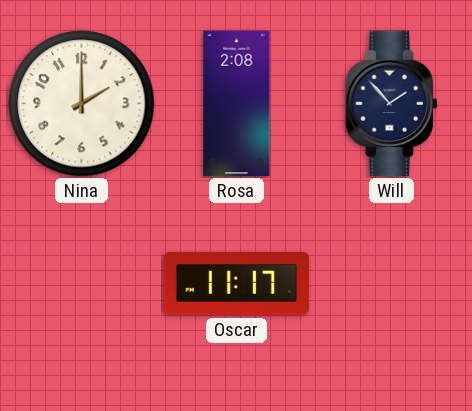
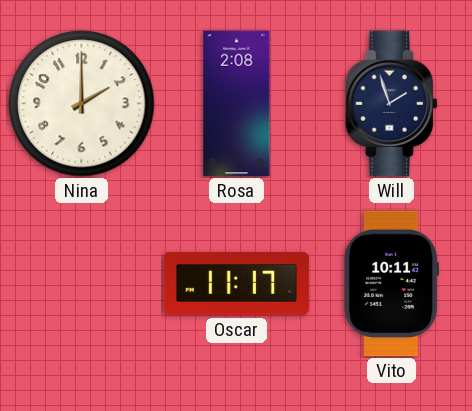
Will: 1:53 -> 1:57 (391, 104)
Vito: none -> 10:11 (391, 284)
